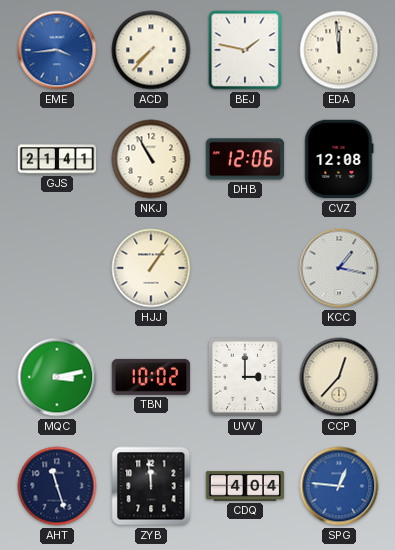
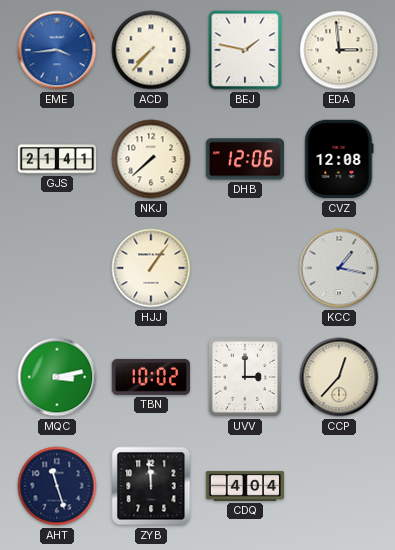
EDA: 11:59 -> 2:59 (339, 50)
NKJ: 10:55 -> 7:38 (151, 159)
SPG: 12:46 -> none (339, 486)
